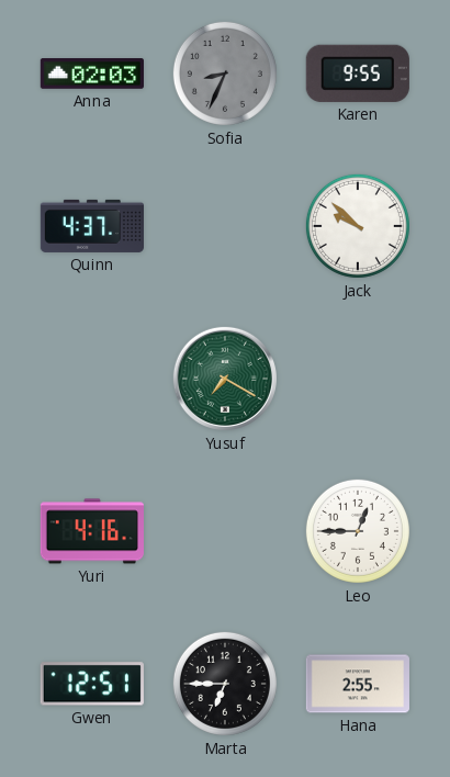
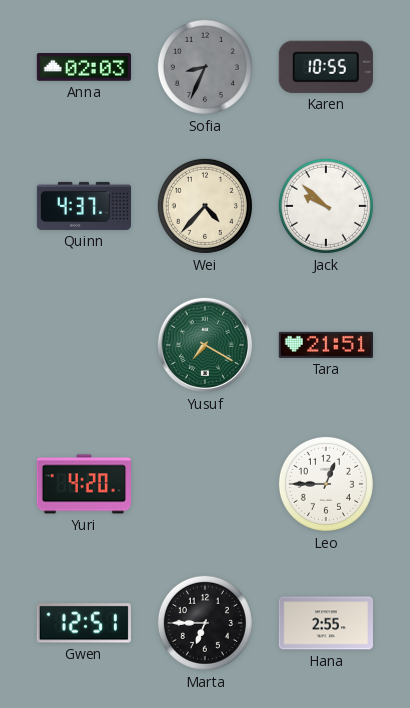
Karen: 9:55 -> 10:55 (326, 67)
Wei: none -> 4:37 (205, 206)
Tara: none -> 21:51 (326, 345)
Yuri: 4:16 -> 4:20 (84, 484)
